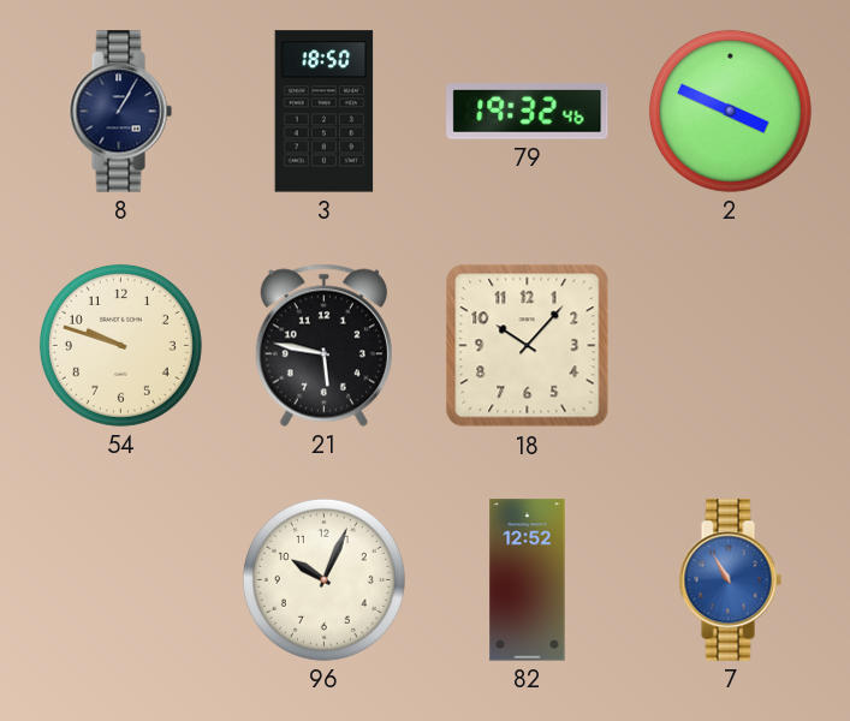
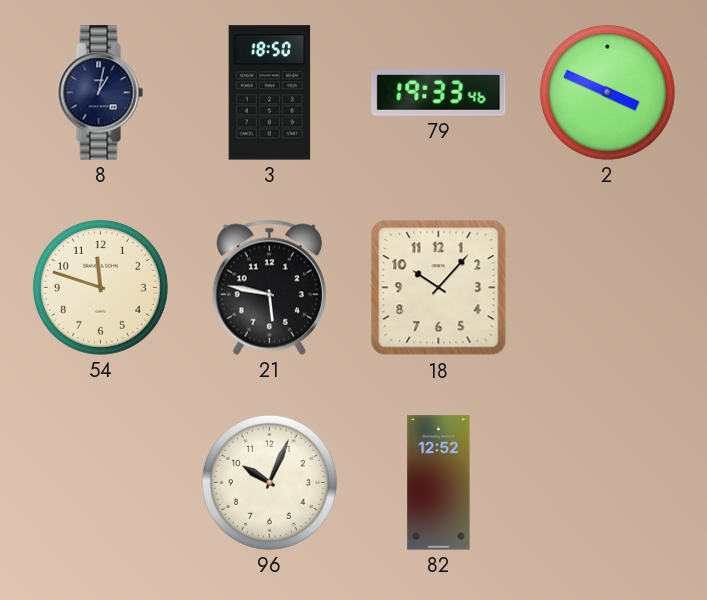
8: 1:05 -> 1:02 (100, 93)
79: 19:32 -> 19:33 (439, 93)
54: 9:48 -> 11:48 (100, 287)
7: 10:55 -> none (730, 580)
